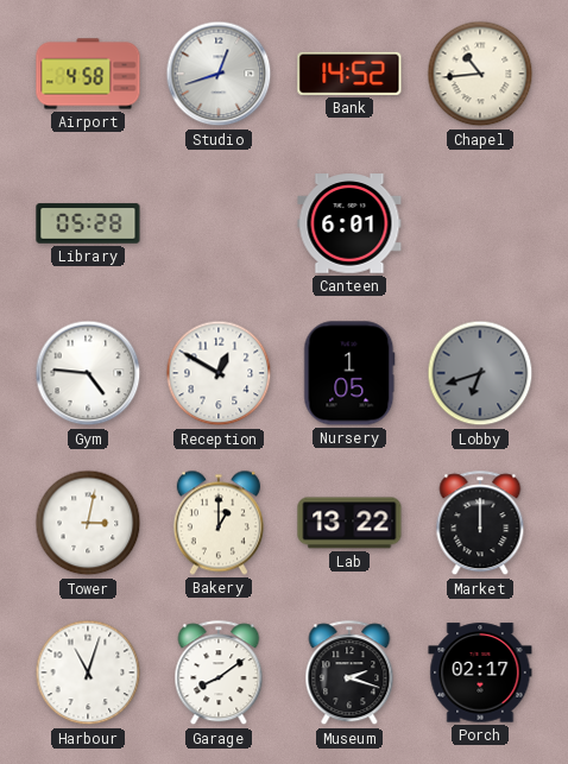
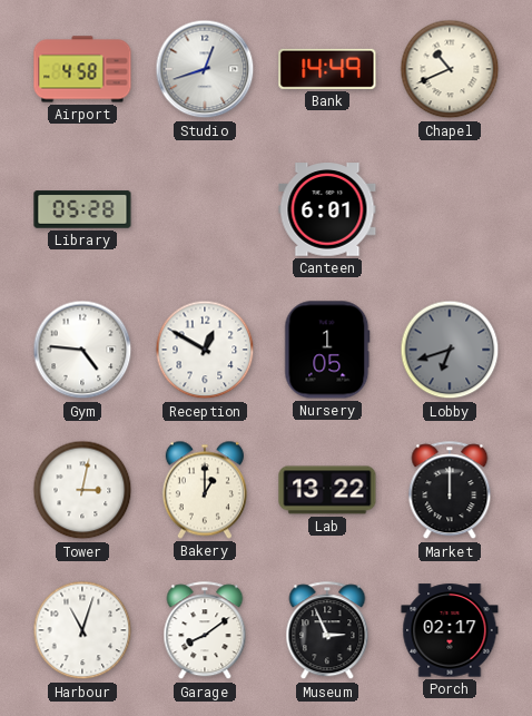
Bank: 14:52 -> 14:49 (327, 69)
Chapel: 10:44 -> 10:41 (450, 69)
Museum: 2:18 -> 2:56 (327, 631)
